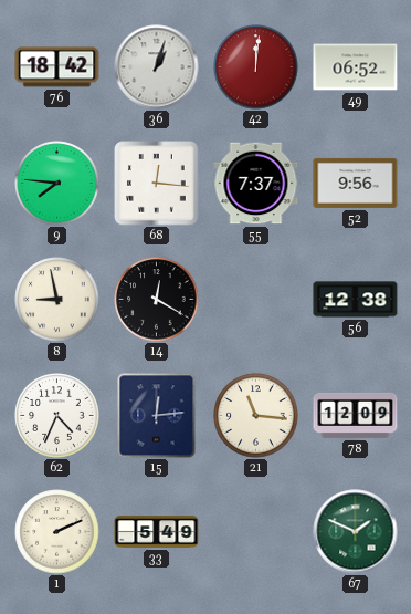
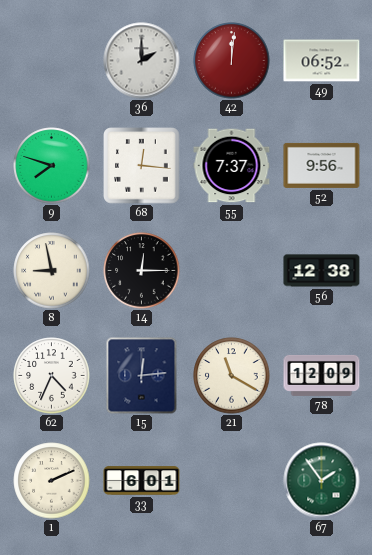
76: 18:42 -> none (57, 67)
36: 1:03 -> 2:00 (142, 61)
9: 7:46 -> 7:48 (52, 166)
14: 12:20 -> 12:15 (142, 271)
21: 11:16 -> 11:20 (232, 376)
33: 5:49 -> 6:01 (142, 481)
67: 1:49 -> 1:54 (322, 481)
